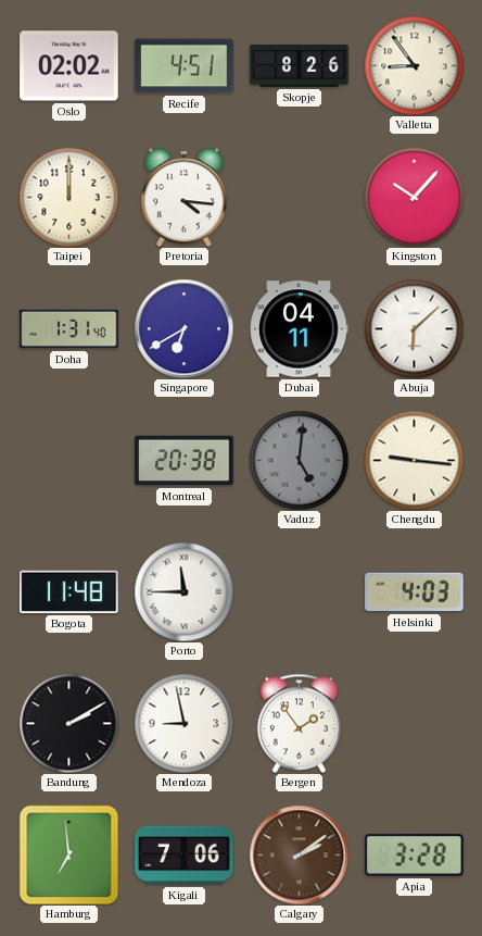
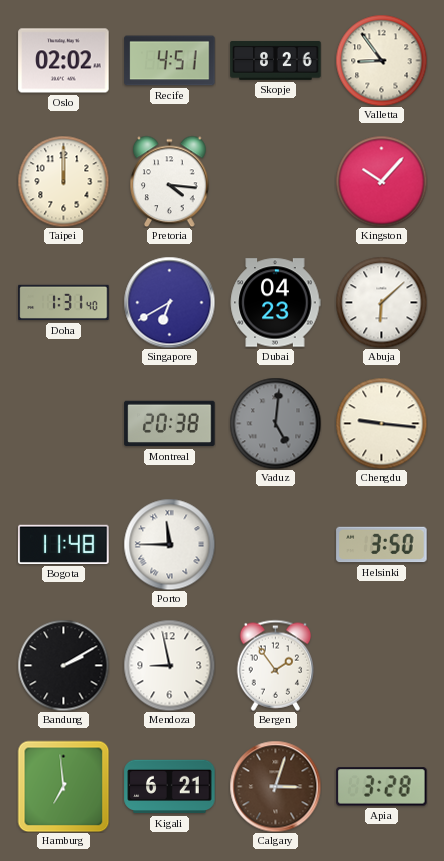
Dubai: 04:11 -> 04:23 (275, 303)
Helsinki: 4:03 -> 3:50 (382, 545)
Kigali: 7:06 -> 6:21 (170, 787)
Calgary: 2:09 -> 3:03 (275, 786)
